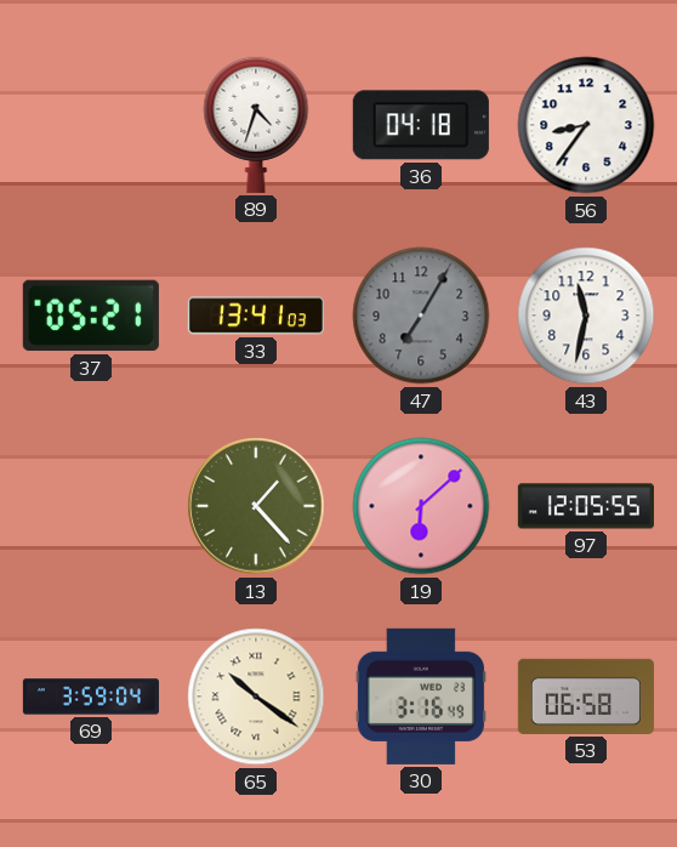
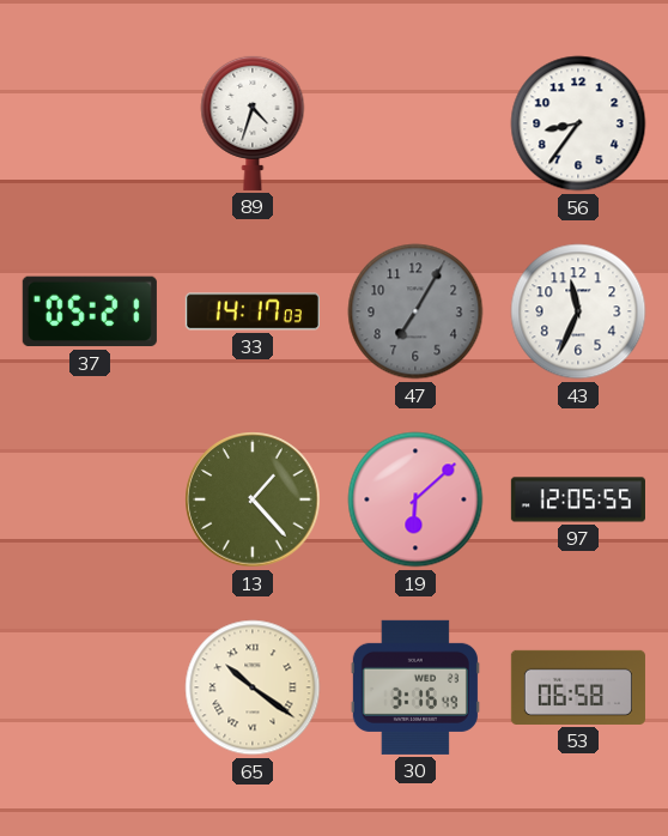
36: 04:18 -> none (421, 125)
33: 13:41 -> 14:17 (253, 311)
43: 11:32 -> 11:34 (578, 311)
69: 3:59 -> none (91, 697)
